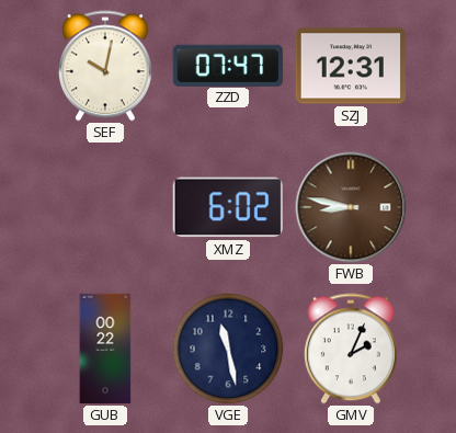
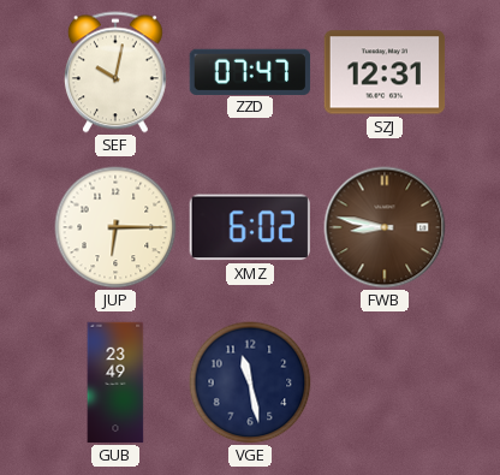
JUP: none -> 6:15 (115, 227)
GUB: 00:22 -> 23:49 (115, 382)
GMV: 2:04 -> none (351, 349)
